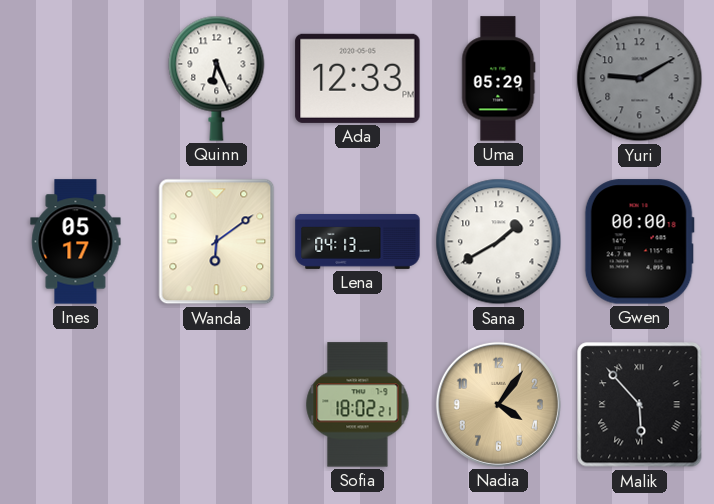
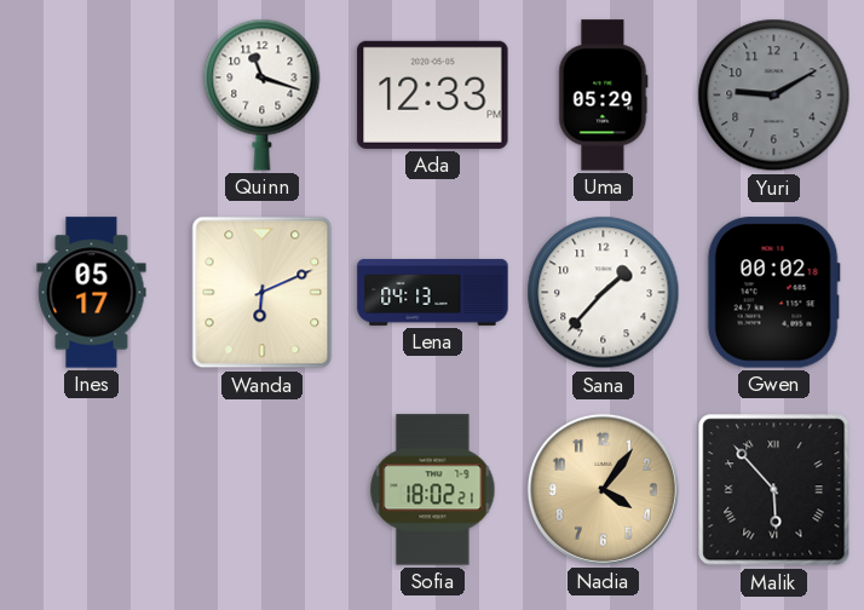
Quinn: 6:26 -> 11:18 (263, 94)
Wanda: 6:09 -> 6:11 (263, 293)
Sana: 1:40 -> 1:37 (604, 293)
Gwen: 00:00 -> 00:02 (773, 293)
